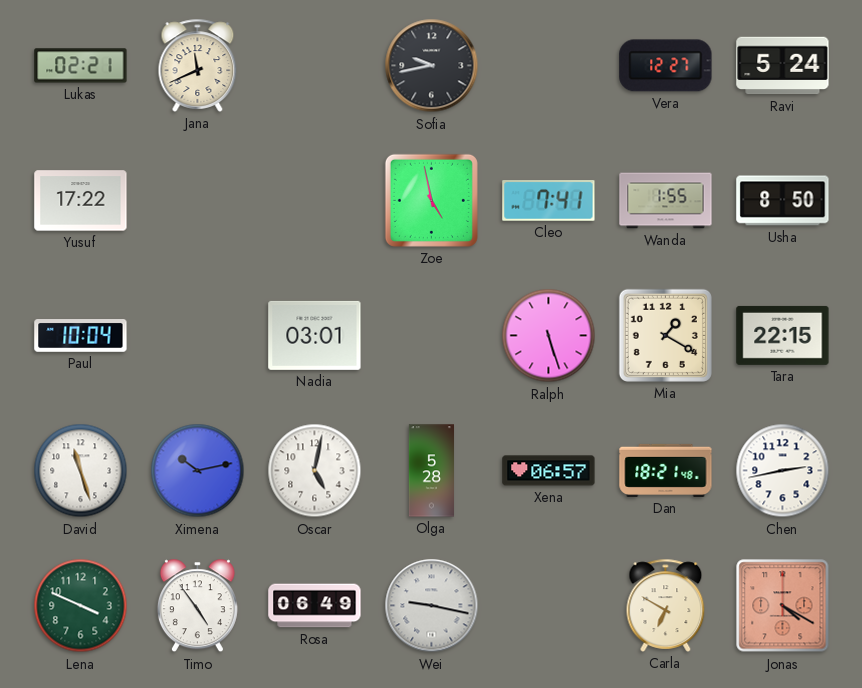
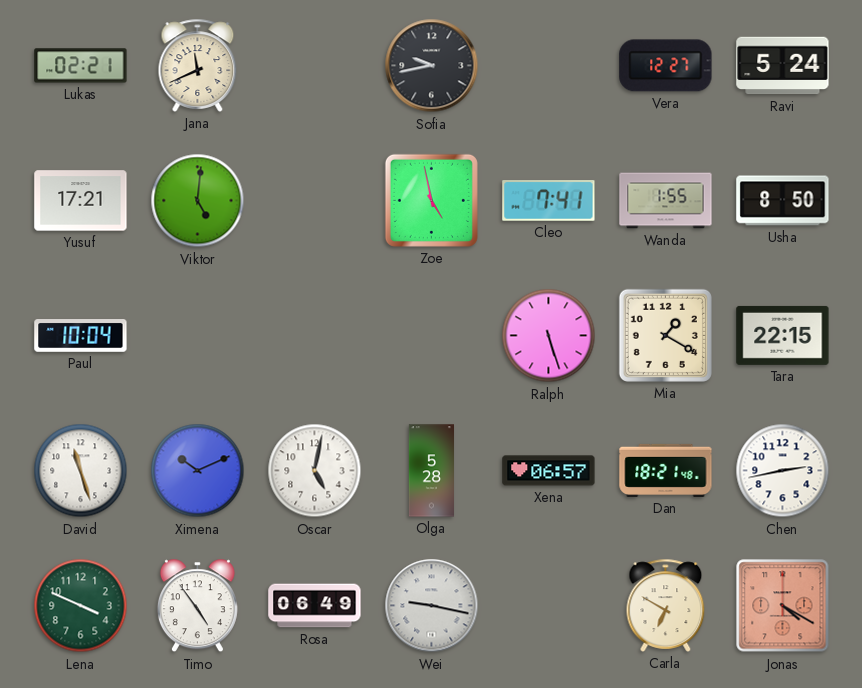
Yusuf: 17:22 -> 17:21 (81, 201)
Viktor: none -> 5:01 (198, 201)
Nadia: 03:01 -> none (315, 335)
Ximena: 10:13 -> 10:11 (198, 471)
